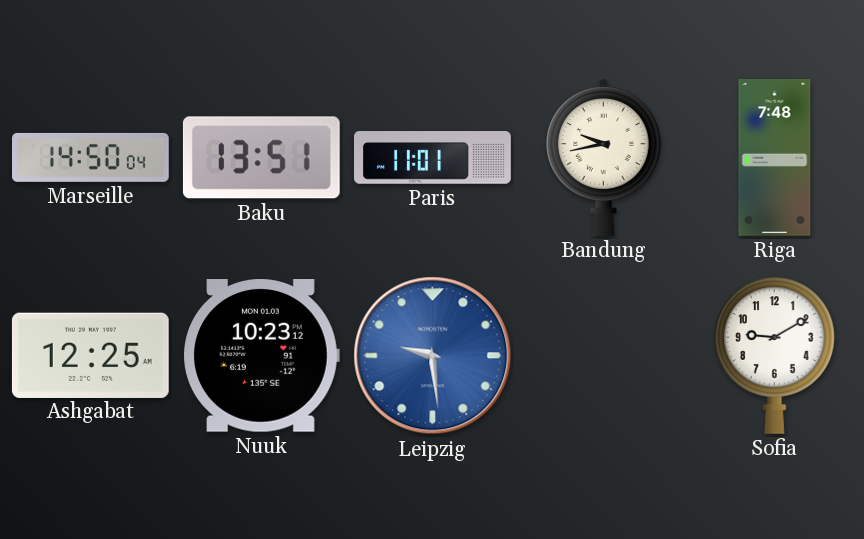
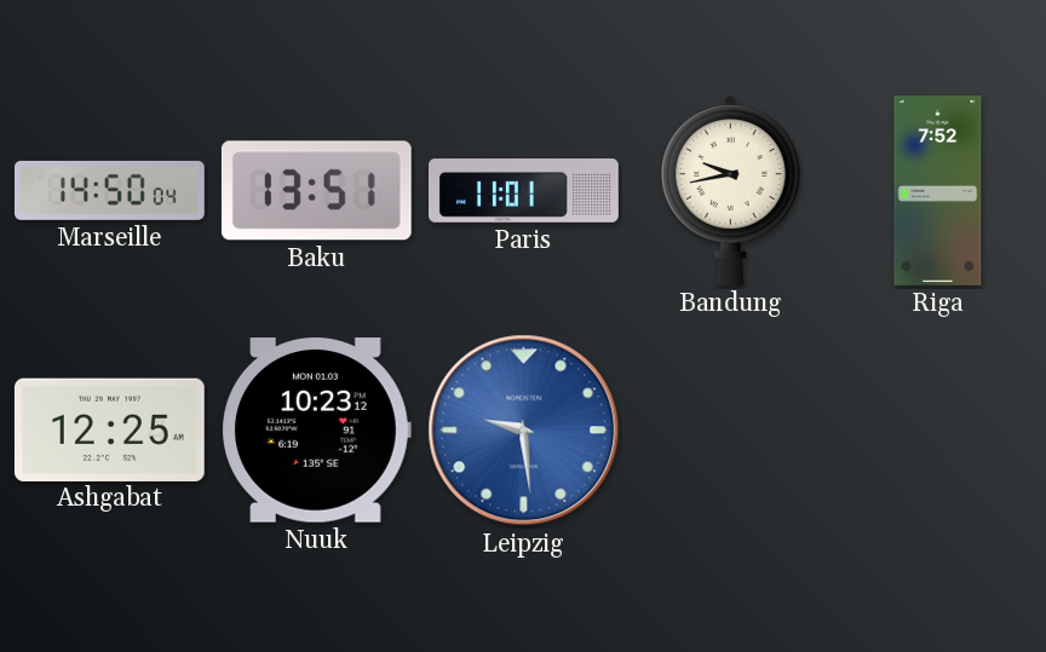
Riga: 7:48 -> 7:52 (938, 191)
Sofia: 9:10 -> none (775, 355)
